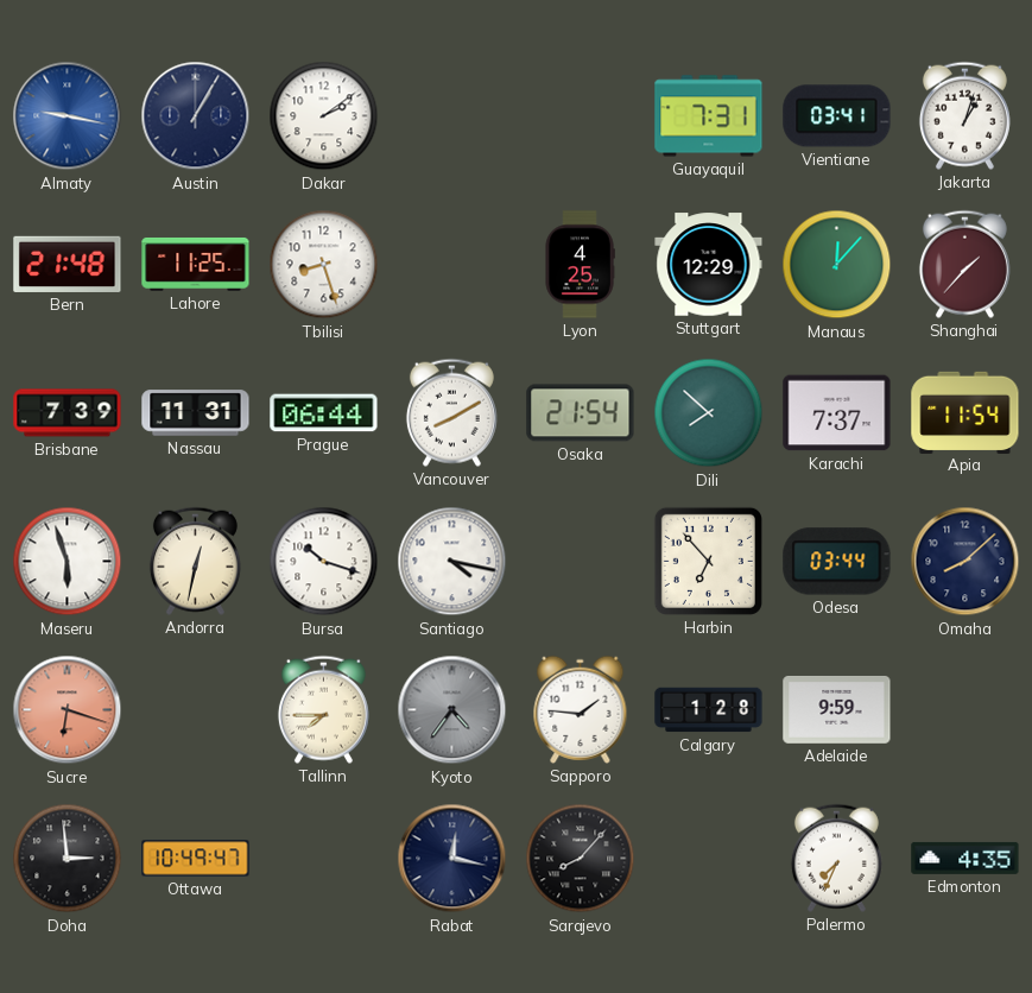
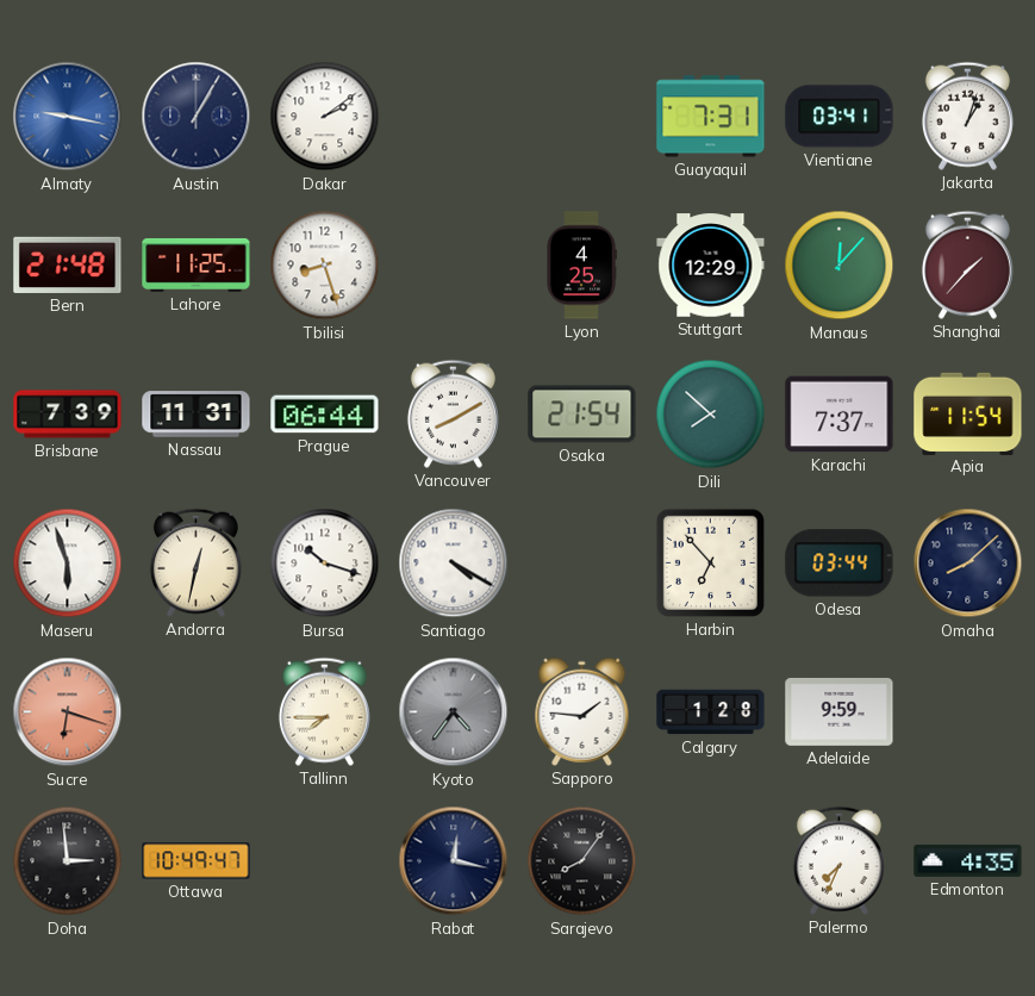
Santiago: 4:17 -> 4:20 (454, 564)
Sarajevo: 8:07 -> 8:06 (582, 861)
